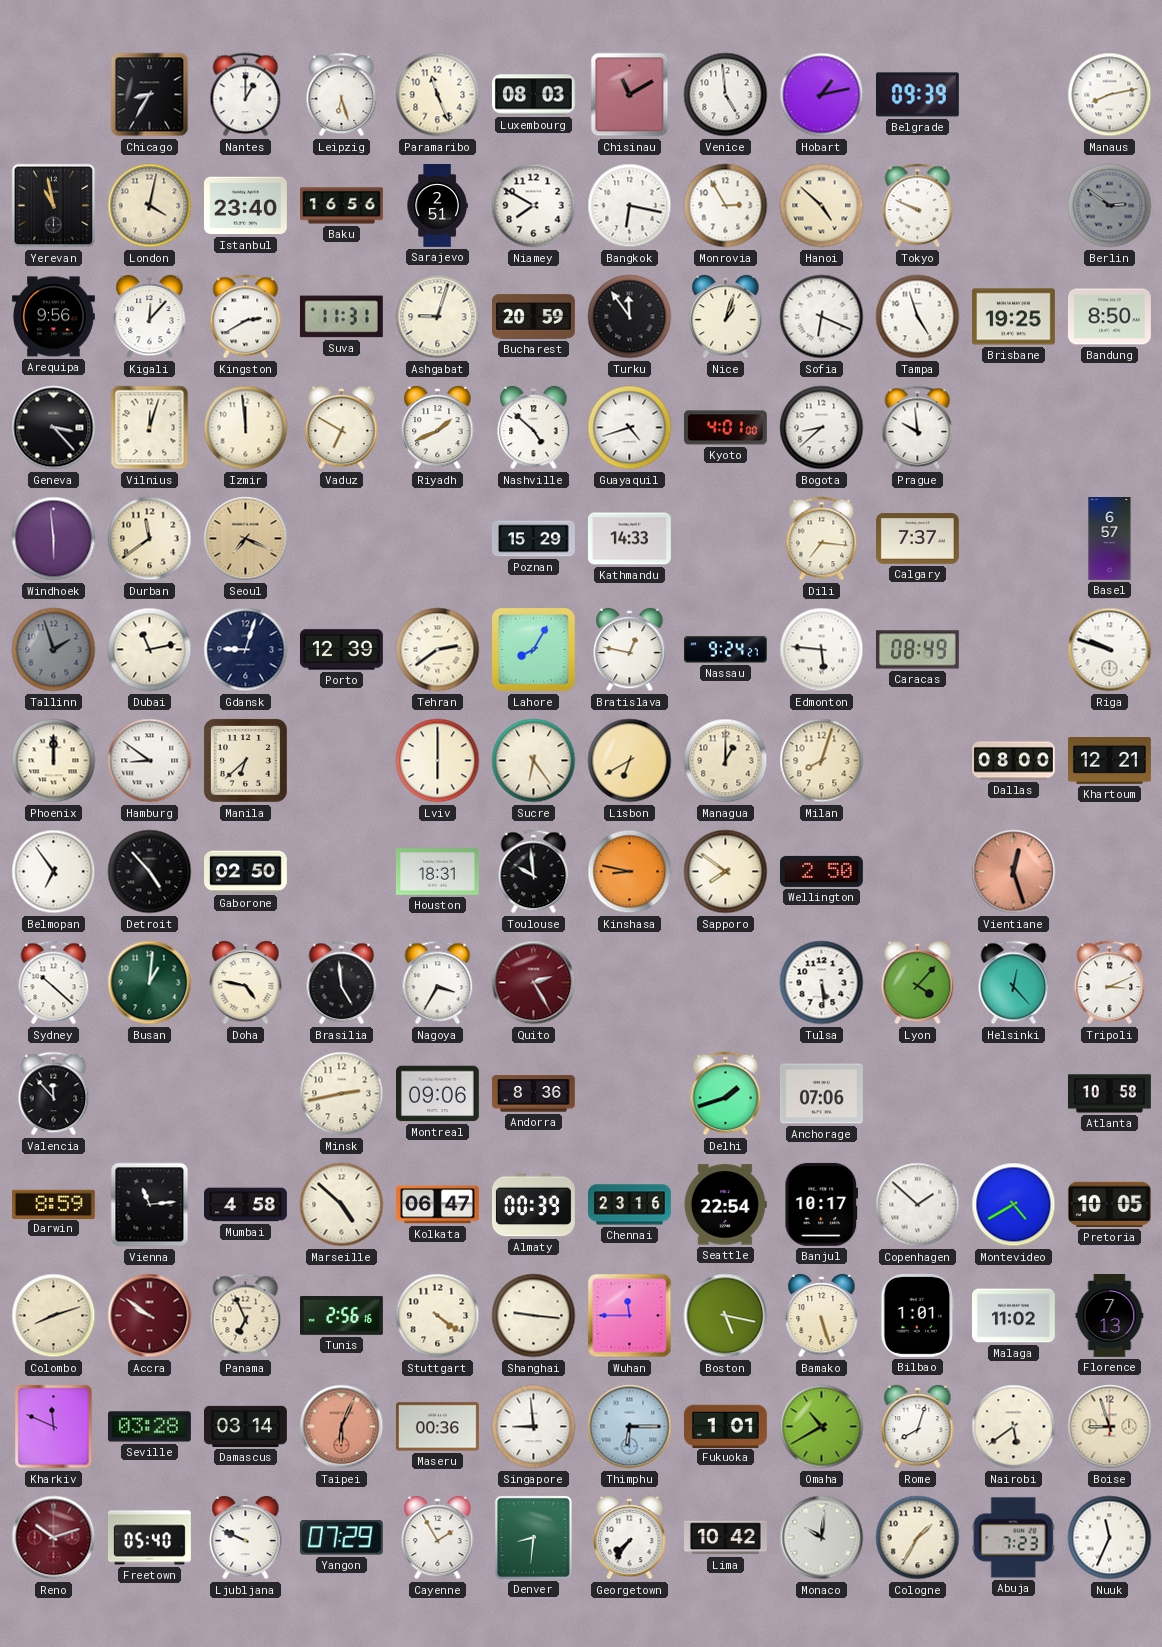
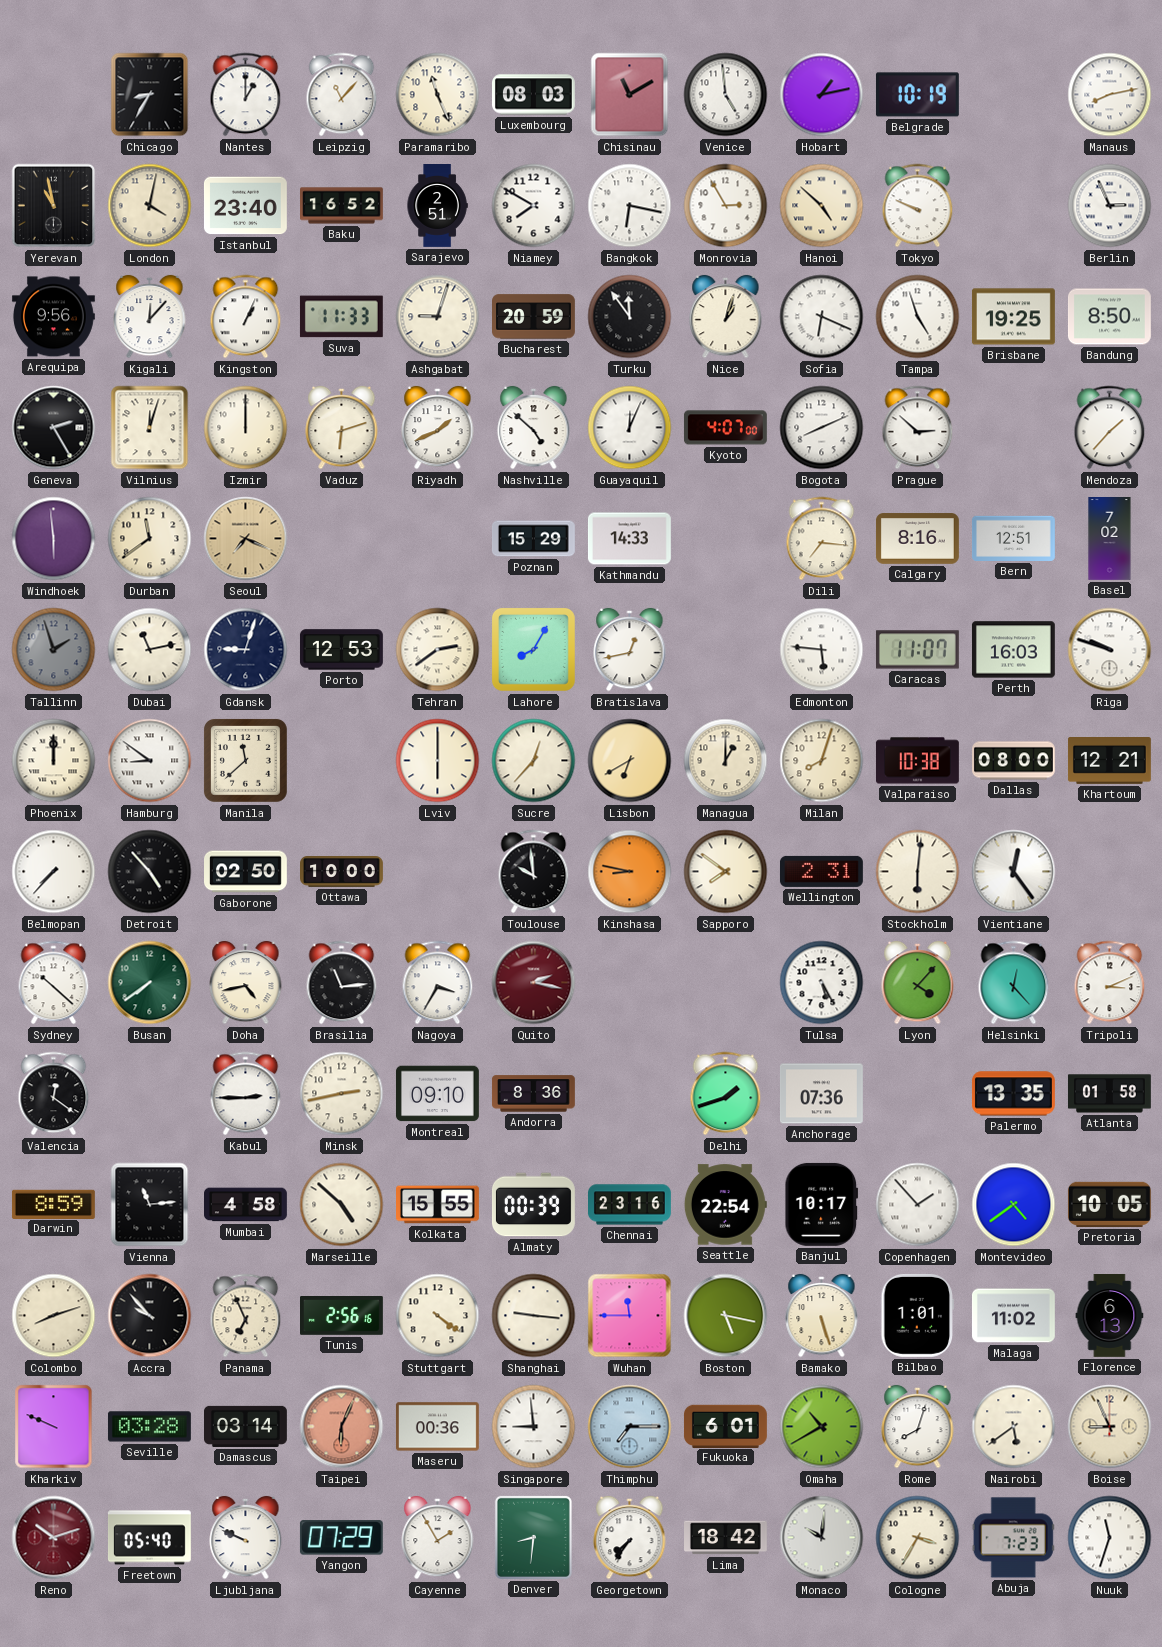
Leipzig: 6:27 -> 11:07 (342, 95)
Belgrade: 09:39 -> 10:19 (917, 95)
Baku: 16:56 -> 16:52 (342, 206)
Berlin: 2:51 -> 2:56 (1110, 206)
Berlin dial: grey -> white (1110, 206)
Kingston: 2:40 -> 1:04 (246, 317)
Suva: 11:31 -> 11:33 (341, 317)
Geneva: 3:23 -> 2:25 (54, 428)
Izmir: 11:59 -> 12:00 (246, 428)
Vaduz: 6:50 -> 6:12 (342, 428)
Guayaquil: 4:42 -> 12:04 (630, 428)
Kyoto: 4:01 -> 4:07 (725, 428)
Bogota: 8:38 -> 8:11 (822, 428)
Prague: 9:59 -> 2:52 (918, 428)
Mendoza: none -> 1:37 (1110, 428)
Calgary: 7:37 -> 8:16 (917, 539)
Bern: none -> 12:51 (1013, 538)
Basel: 6:57 -> 7:02 (1110, 539)
Porto: 12:39 -> 12:53 (341, 650)
Bratislava: 12:47 -> 12:43 (630, 650)
Nassau: 9:24 -> none (725, 650)
Caracas: 08:49 -> 11:07 (917, 650)
Perth: none -> 16:03 (1013, 650)
Manila: 6:38 -> 11:38 (245, 760)
Sucre: 6:24 -> 12:37 (534, 761)
Valparaiso: none -> 10:38 (917, 761)
Belmopan: 6:54 -> 7:37 (54, 872)
Ottawa: none -> 10:00 (342, 872)
Houston: 18:31 -> none (437, 872)
Wellington: 2:50 -> 2:31 (821, 871)
Stockholm: none -> 6:01 (918, 872)
Vientiane: 12:27 -> 12:24 (1014, 872)
Vientiane dial: salmon -> white (1014, 872)
Busan: 1:01 -> 7:39 (150, 983)
Doha: 4:47 -> 4:43 (246, 983)
Brasilia: 4:59 -> 11:14 (342, 983)
Quito: 2:25 -> 2:17 (534, 983)
Tulsa: 5:29 -> 5:25 (822, 983)
Valencia: 11:53 -> 12:21 (54, 1094)
Kabul: none -> 2:45 (246, 1094)
Montreal: 09:06 -> 09:10 (437, 1094)
Anchorage: 07:06 -> 07:36 (821, 1094)
Palermo: none -> 13:35 (1013, 1094)
Atlanta: 10:58 -> 01:58 (1109, 1094)
Kolkata: 06:47 -> 15:55 (438, 1205)
Copenhagen: 1:52 -> 1:53 (918, 1205)
Montevideo: 4:40 -> 4:39 (1014, 1205)
Accra: 9:51 -> 9:53 (150, 1316)
Accra dial: burgundy -> black (150, 1316)
Florence: 7:13 -> 6:13 (1110, 1316)
Kharkiv: 11:49 -> 9:49 (54, 1427)
Thimphu: 6:15 -> 7:15 (630, 1427)
Fukuoka: 1:01 -> 6:01 (725, 1426)
Boise: 8:57 -> 8:56 (1110, 1427)
Lima: 10:42 -> 18:42 (726, 1538)
Cologne: 1:35 -> 3:35 (918, 1538)
Nuuk: 11:34 -> 11:33 (1110, 1538)
